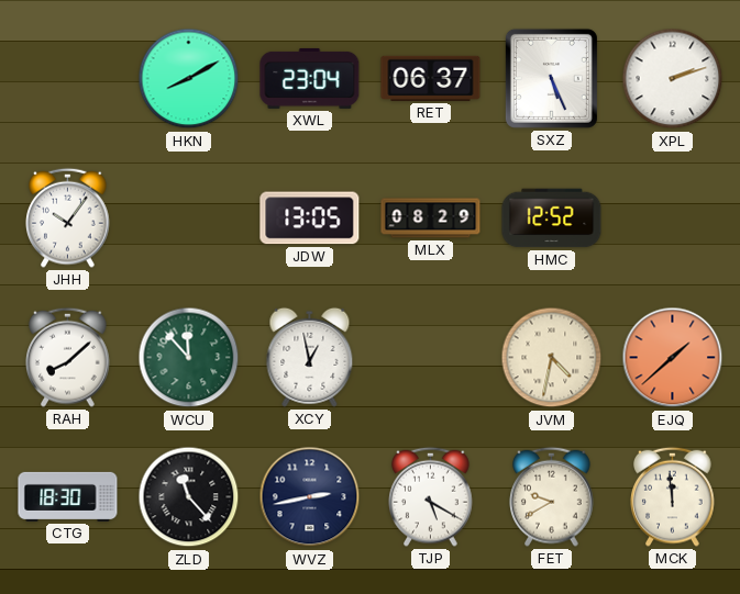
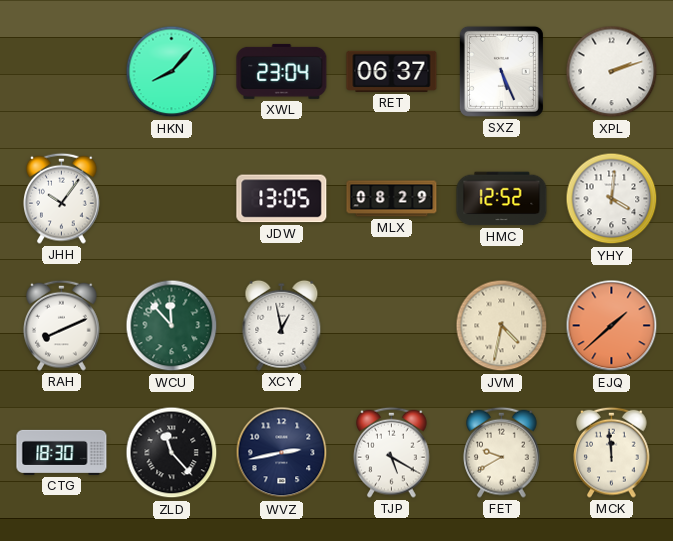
HKN: 8:10 -> 8:07 (172, 72)
YHY: none -> 4:01 (612, 199)
RAH: 8:08 -> 8:11 (62, 325)
